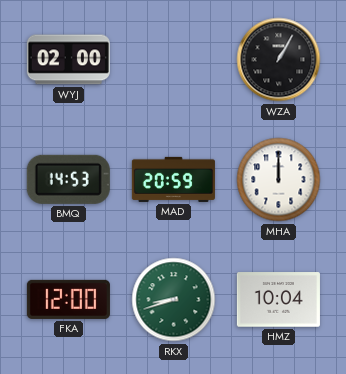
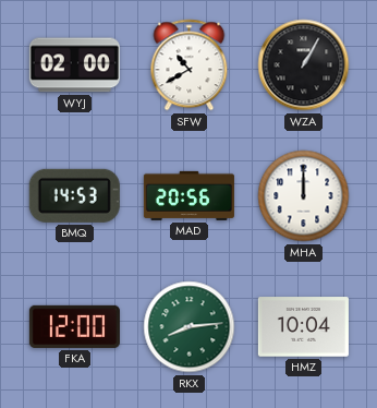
SFW: none -> 10:40 (190, 65)
MAD: 20:59 -> 20:56 (188, 195)
RKX: 8:42 -> 8:14 (190, 327)
